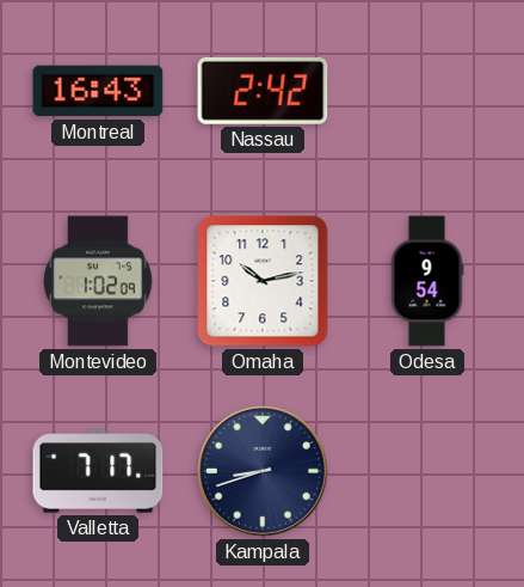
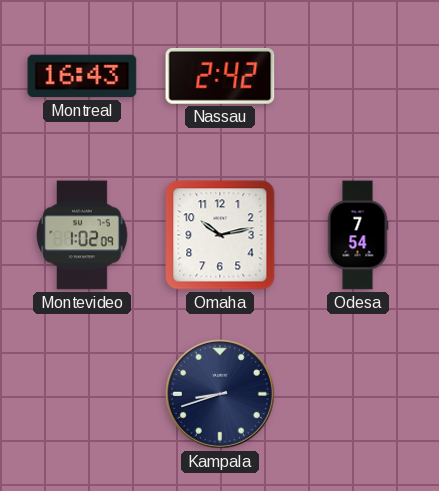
Odesa: 9:54 -> 7:54 (358, 235)
Valletta: 7:17 -> none (98, 471)
